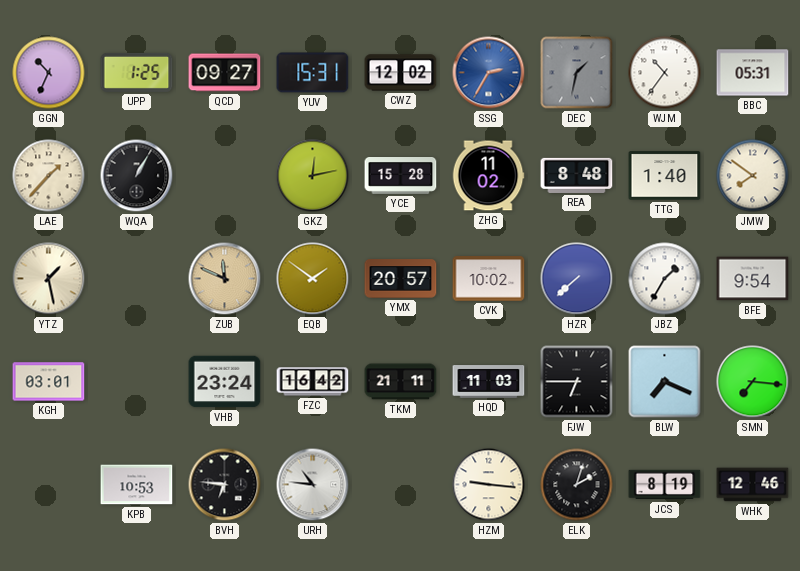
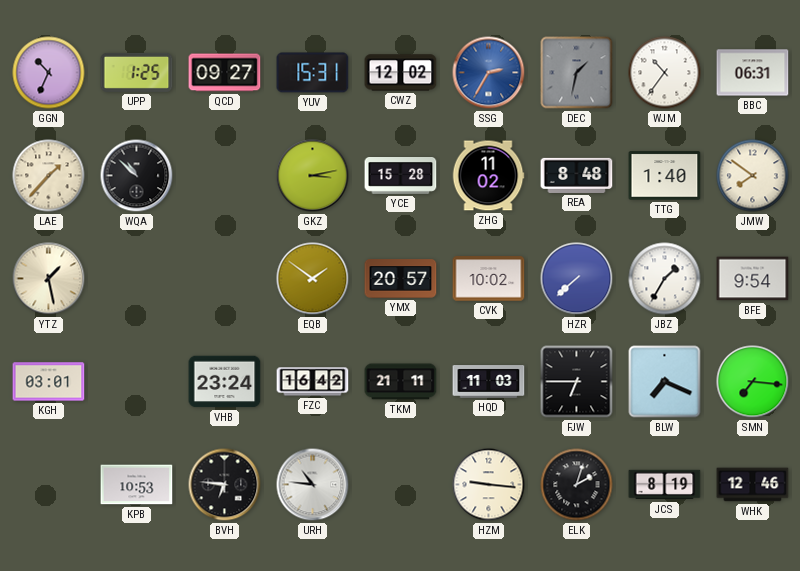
BBC: 05:31 -> 06:31 (753, 73)
WQA: 1:05 -> 10:52 (137, 176)
GKZ: 12:13 -> 3:13 (313, 176)
ZUB: 11:49 -> none (225, 279)
